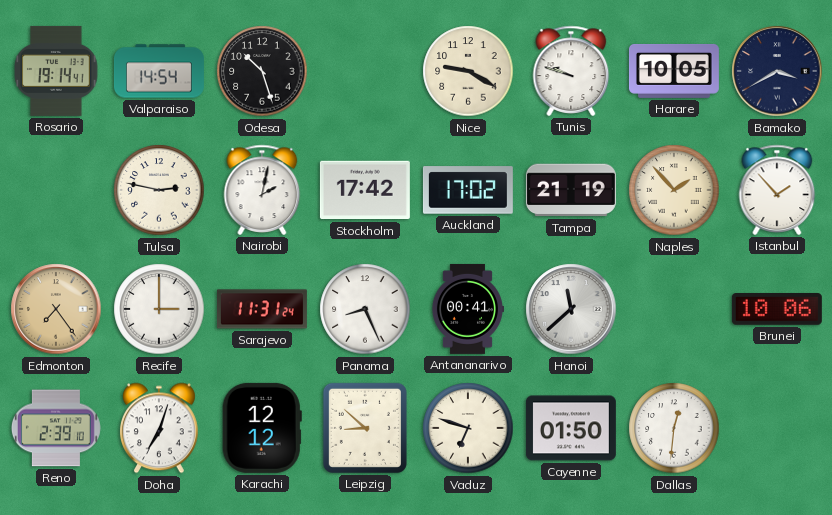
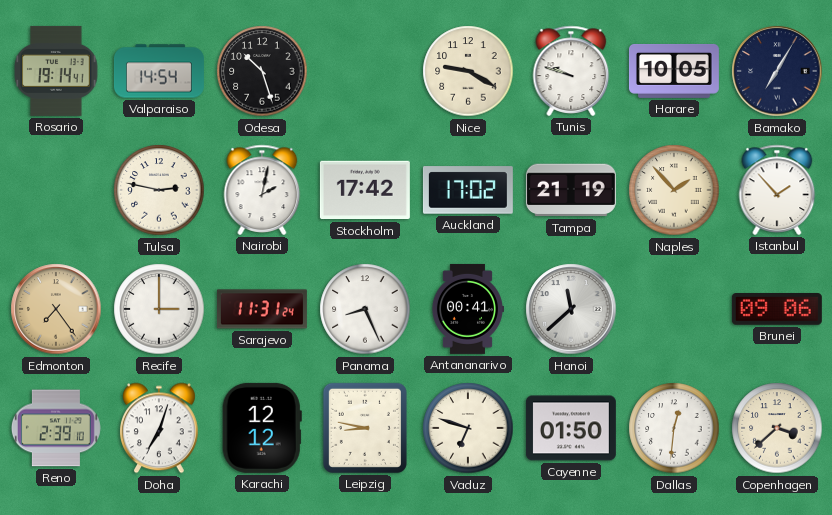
Bamako: 3:40 -> 7:05 (777, 71)
Brunei: 10:06 -> 09:06 (777, 310)
Leipzig: 8:52 -> 8:47 (365, 428)
Copenhagen: none -> 3:38 (777, 428)
